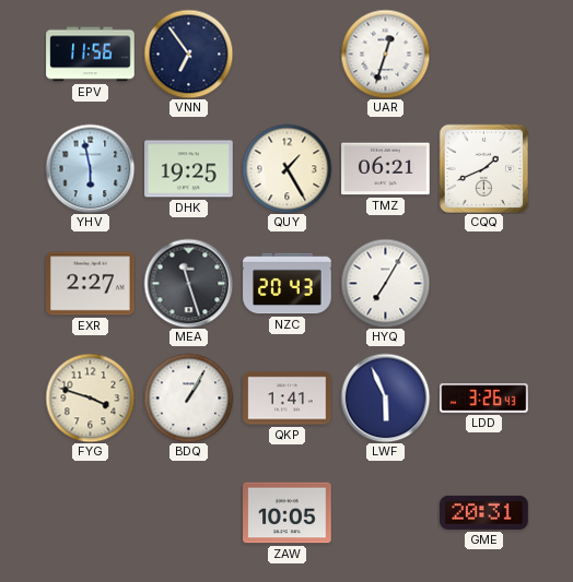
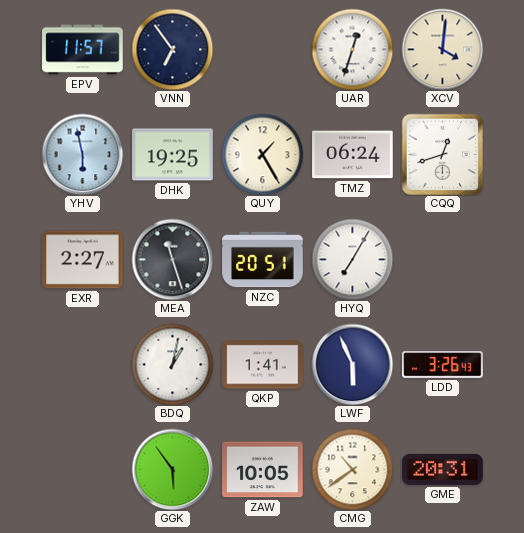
EPV: 11:56 -> 11:57 (83, 50)
XCV: none -> 4:01 (442, 49)
TMZ: 06:21 -> 06:24 (353, 155)
CQQ: 1:41 -> 12:42 (442, 154)
NZC: 20:43 -> 20:51 (263, 260)
FYG: 3:48 -> none (90, 397)
BDQ: 1:05 -> 1:02 (172, 364)
GGK: none -> 5:54 (172, 469)
CMG: none -> 10:39 (352, 469)
